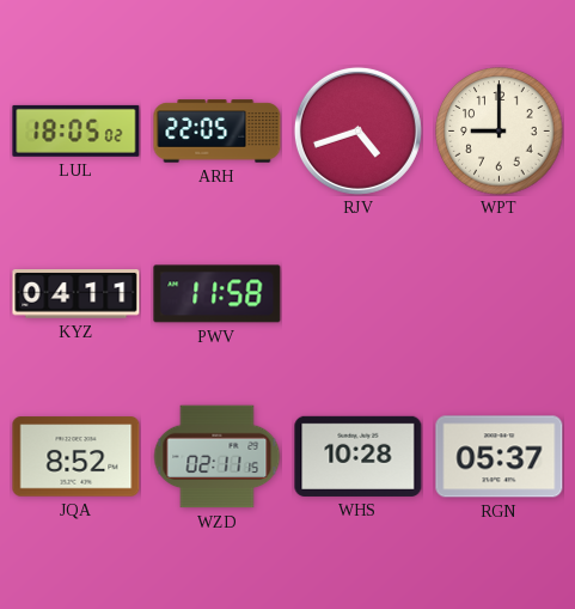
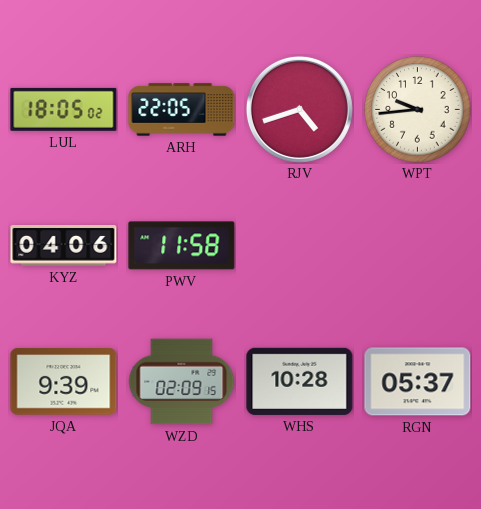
WPT: 9:00 -> 9:44 (418, 110)
KYZ: 04:11 -> 04:06 (64, 246)
JQA: 8:52 -> 9:39 (64, 382)
WZD: 02:11 -> 02:09 (181, 382)
